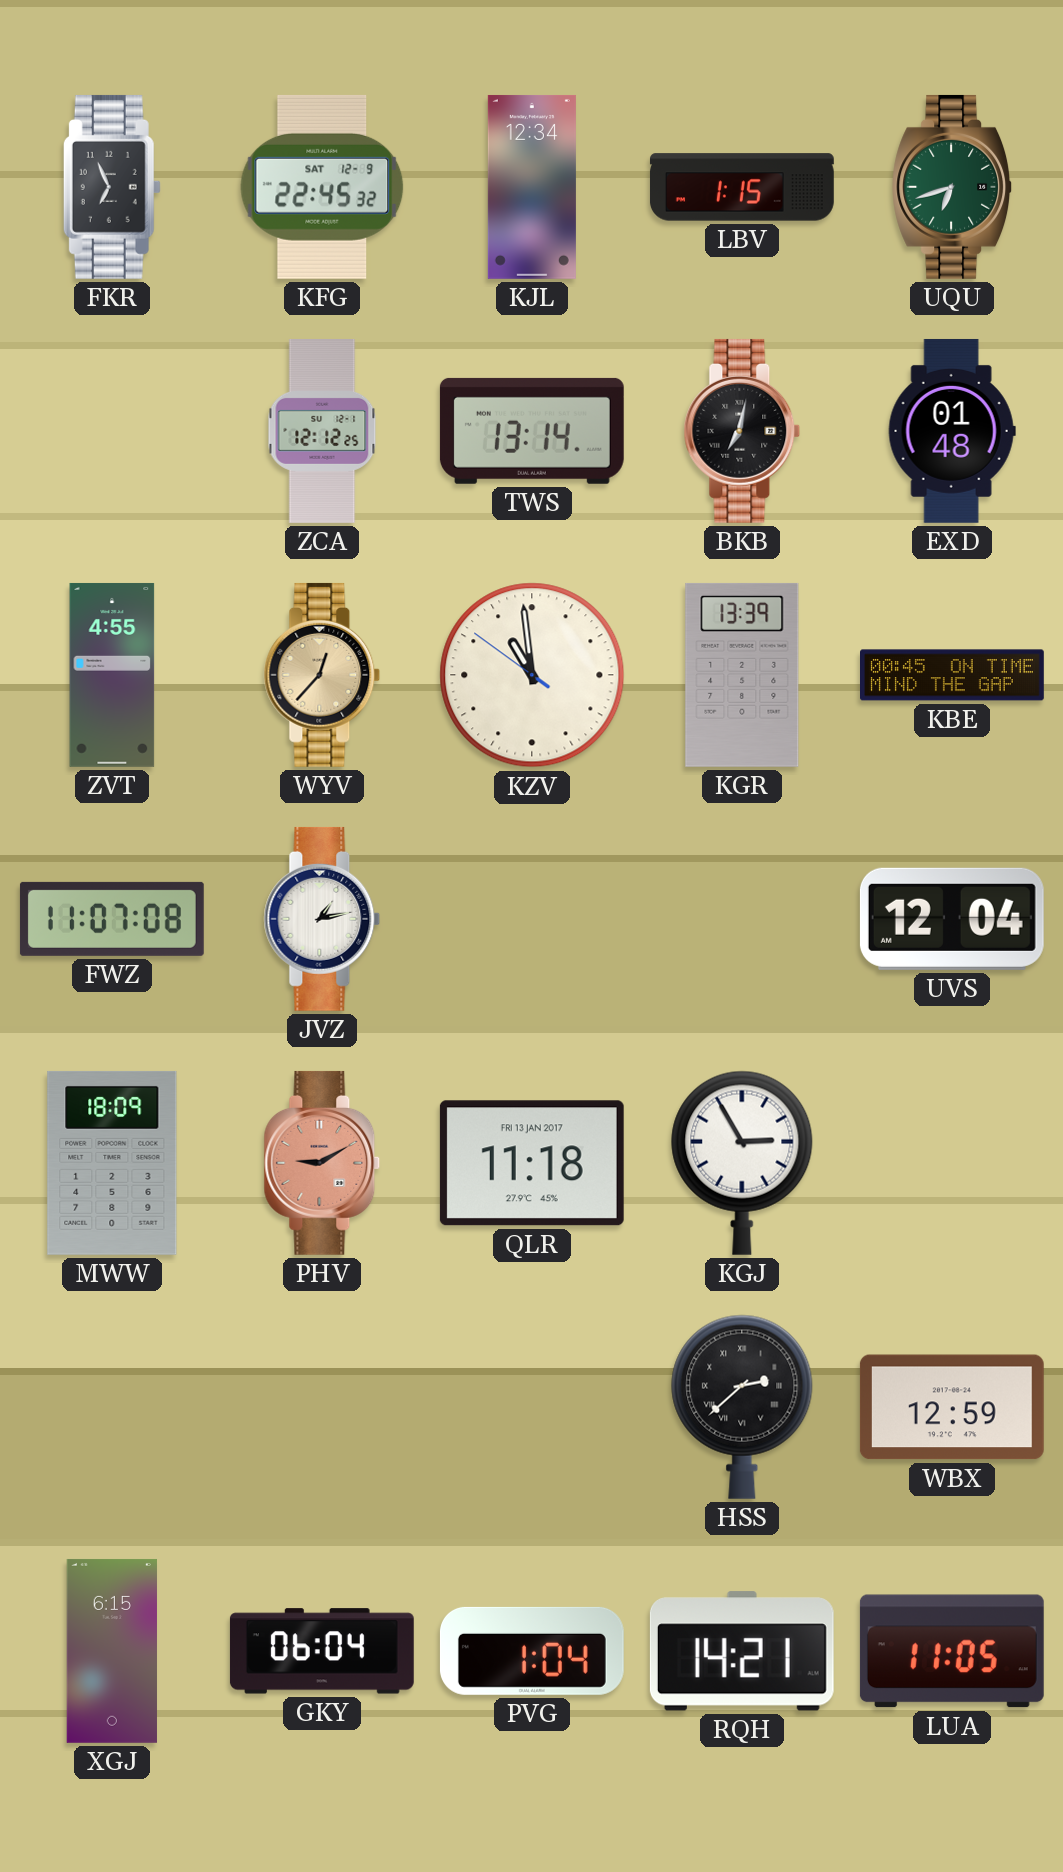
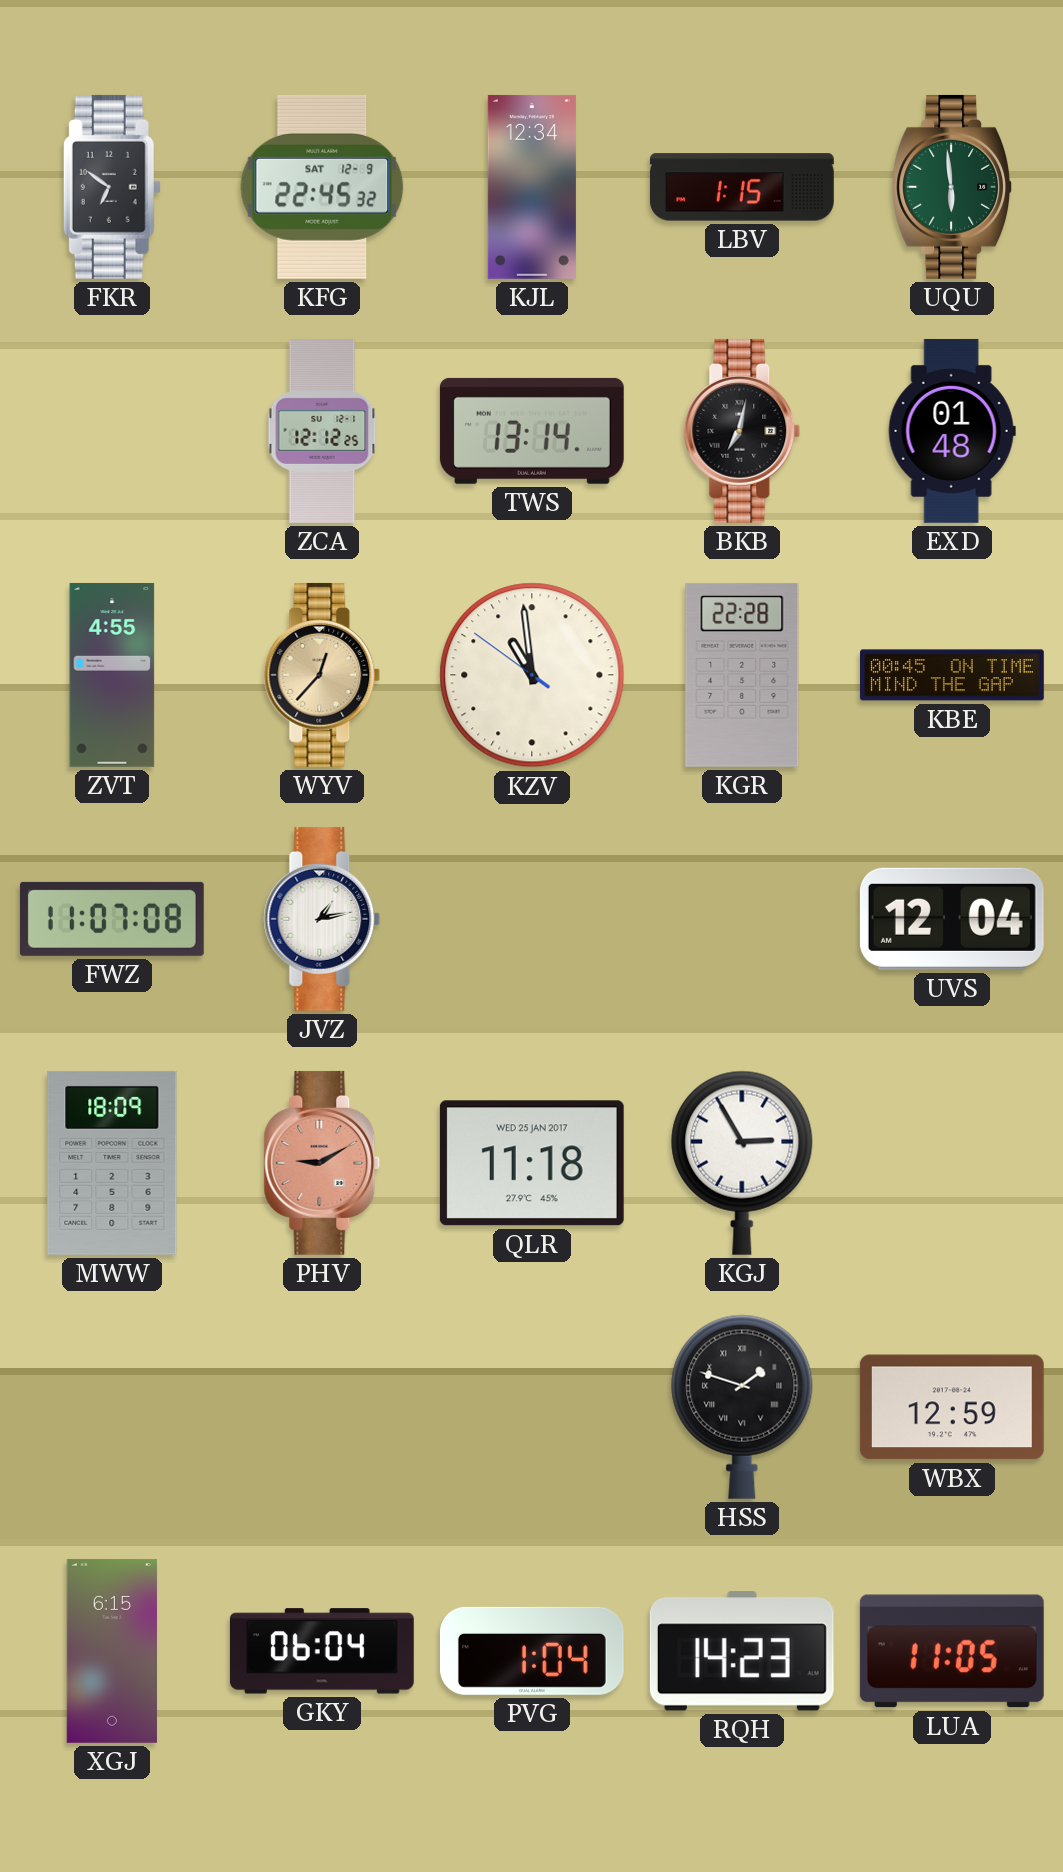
FKR: 6:56 -> 6:51 (112, 187)
UQU: 6:42 -> 5:59 (953, 187)
KGR: 13:39 -> 22:28 (742, 675)
QLR date: FRI 13 JAN 2017 -> WED 25 JAN 2017 (532, 1163)
HSS: 2:38 -> 1:48 (742, 1407)
RQH: 14:21 -> 14:23 (742, 1651)
